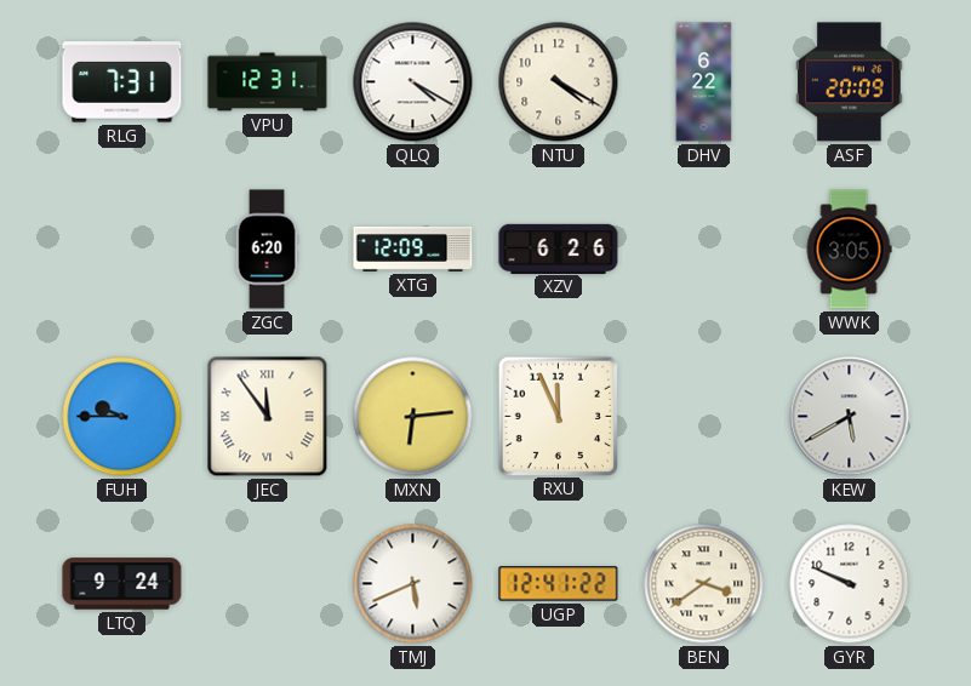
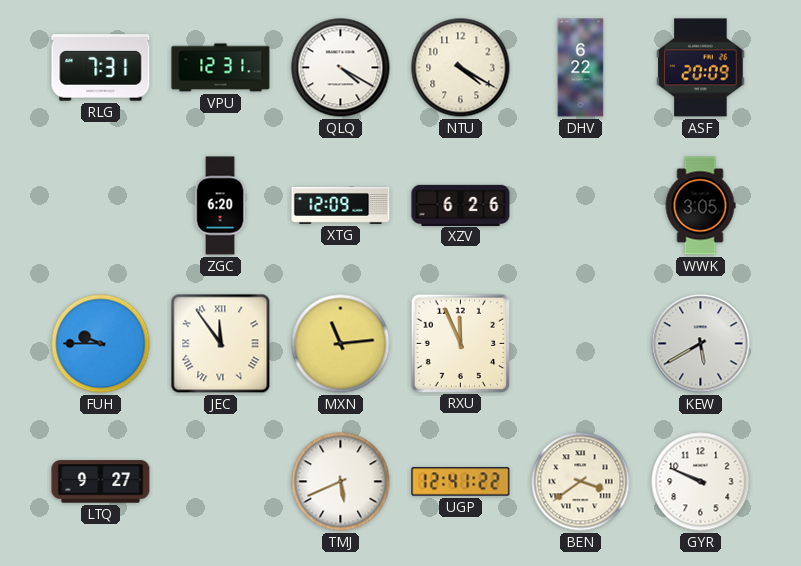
MXN: 6:14 -> 11:14 (341, 344)
LTQ: 9:24 -> 9:27 (101, 482)
